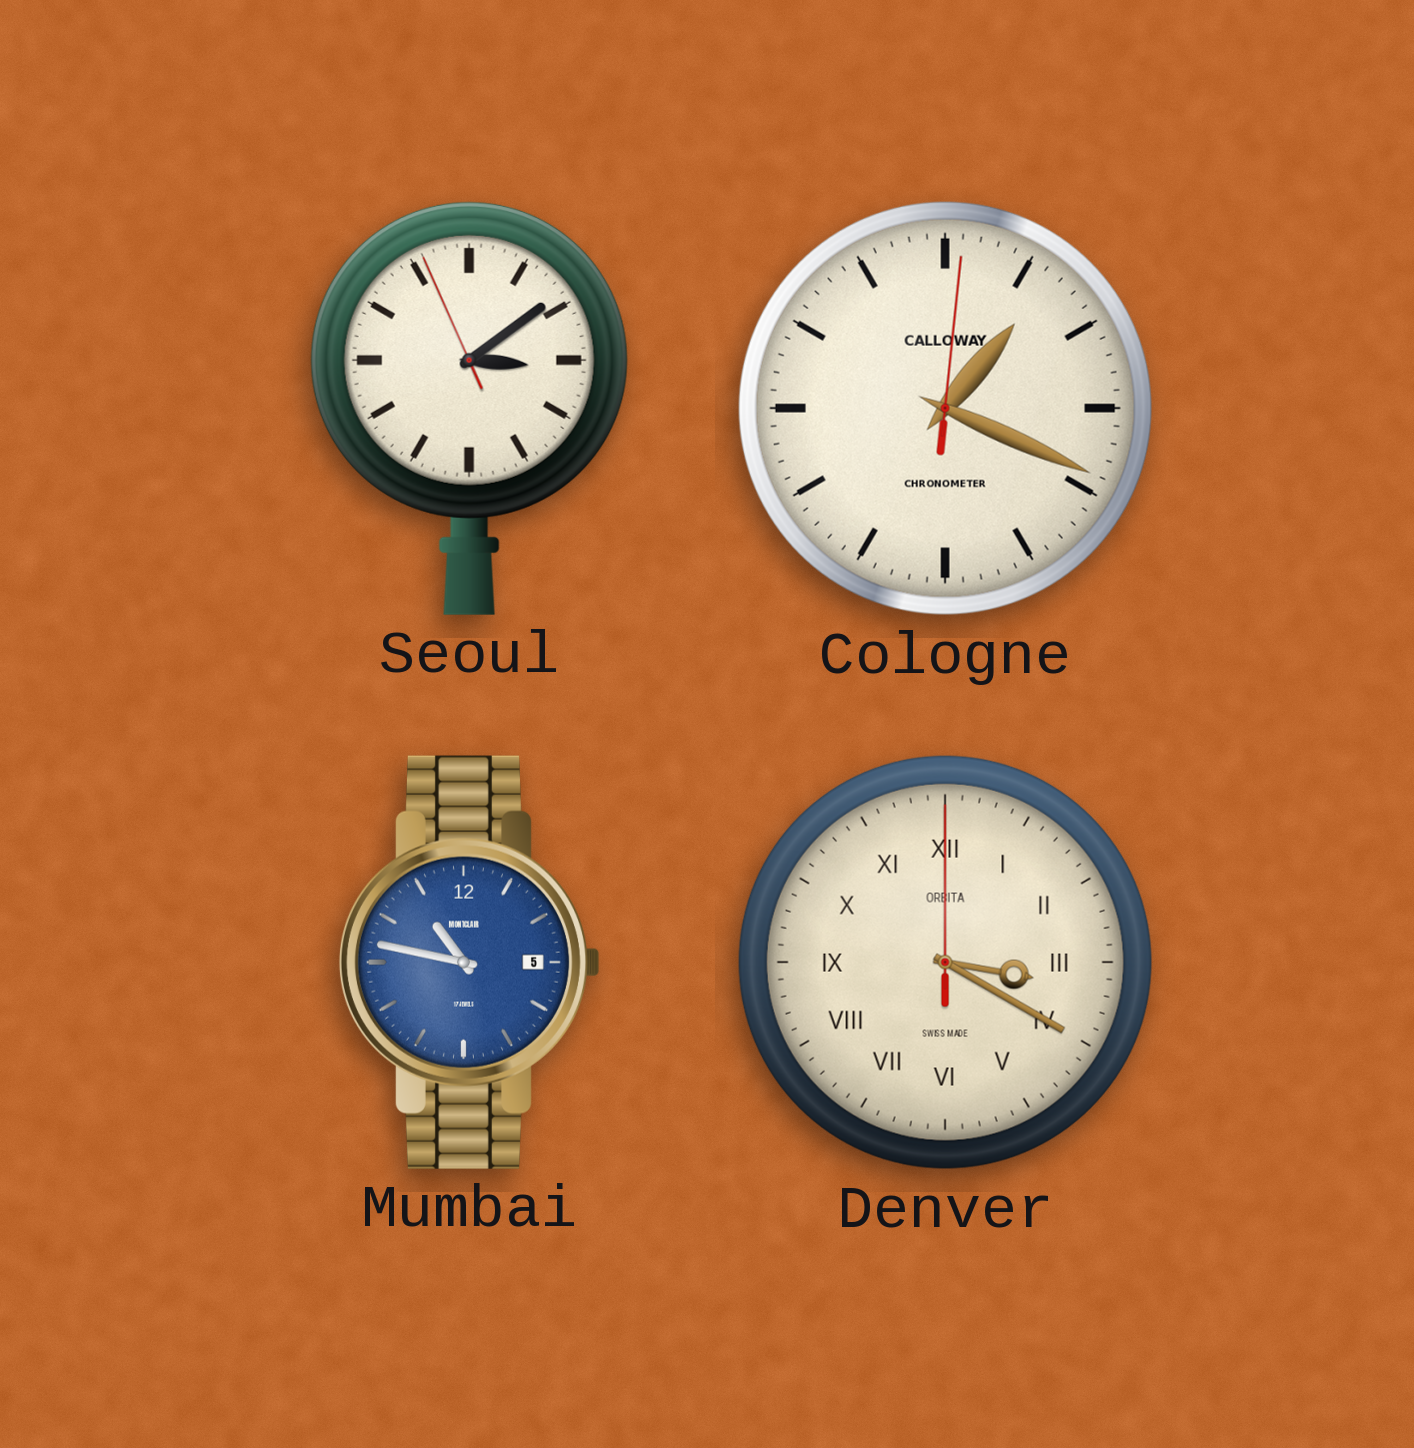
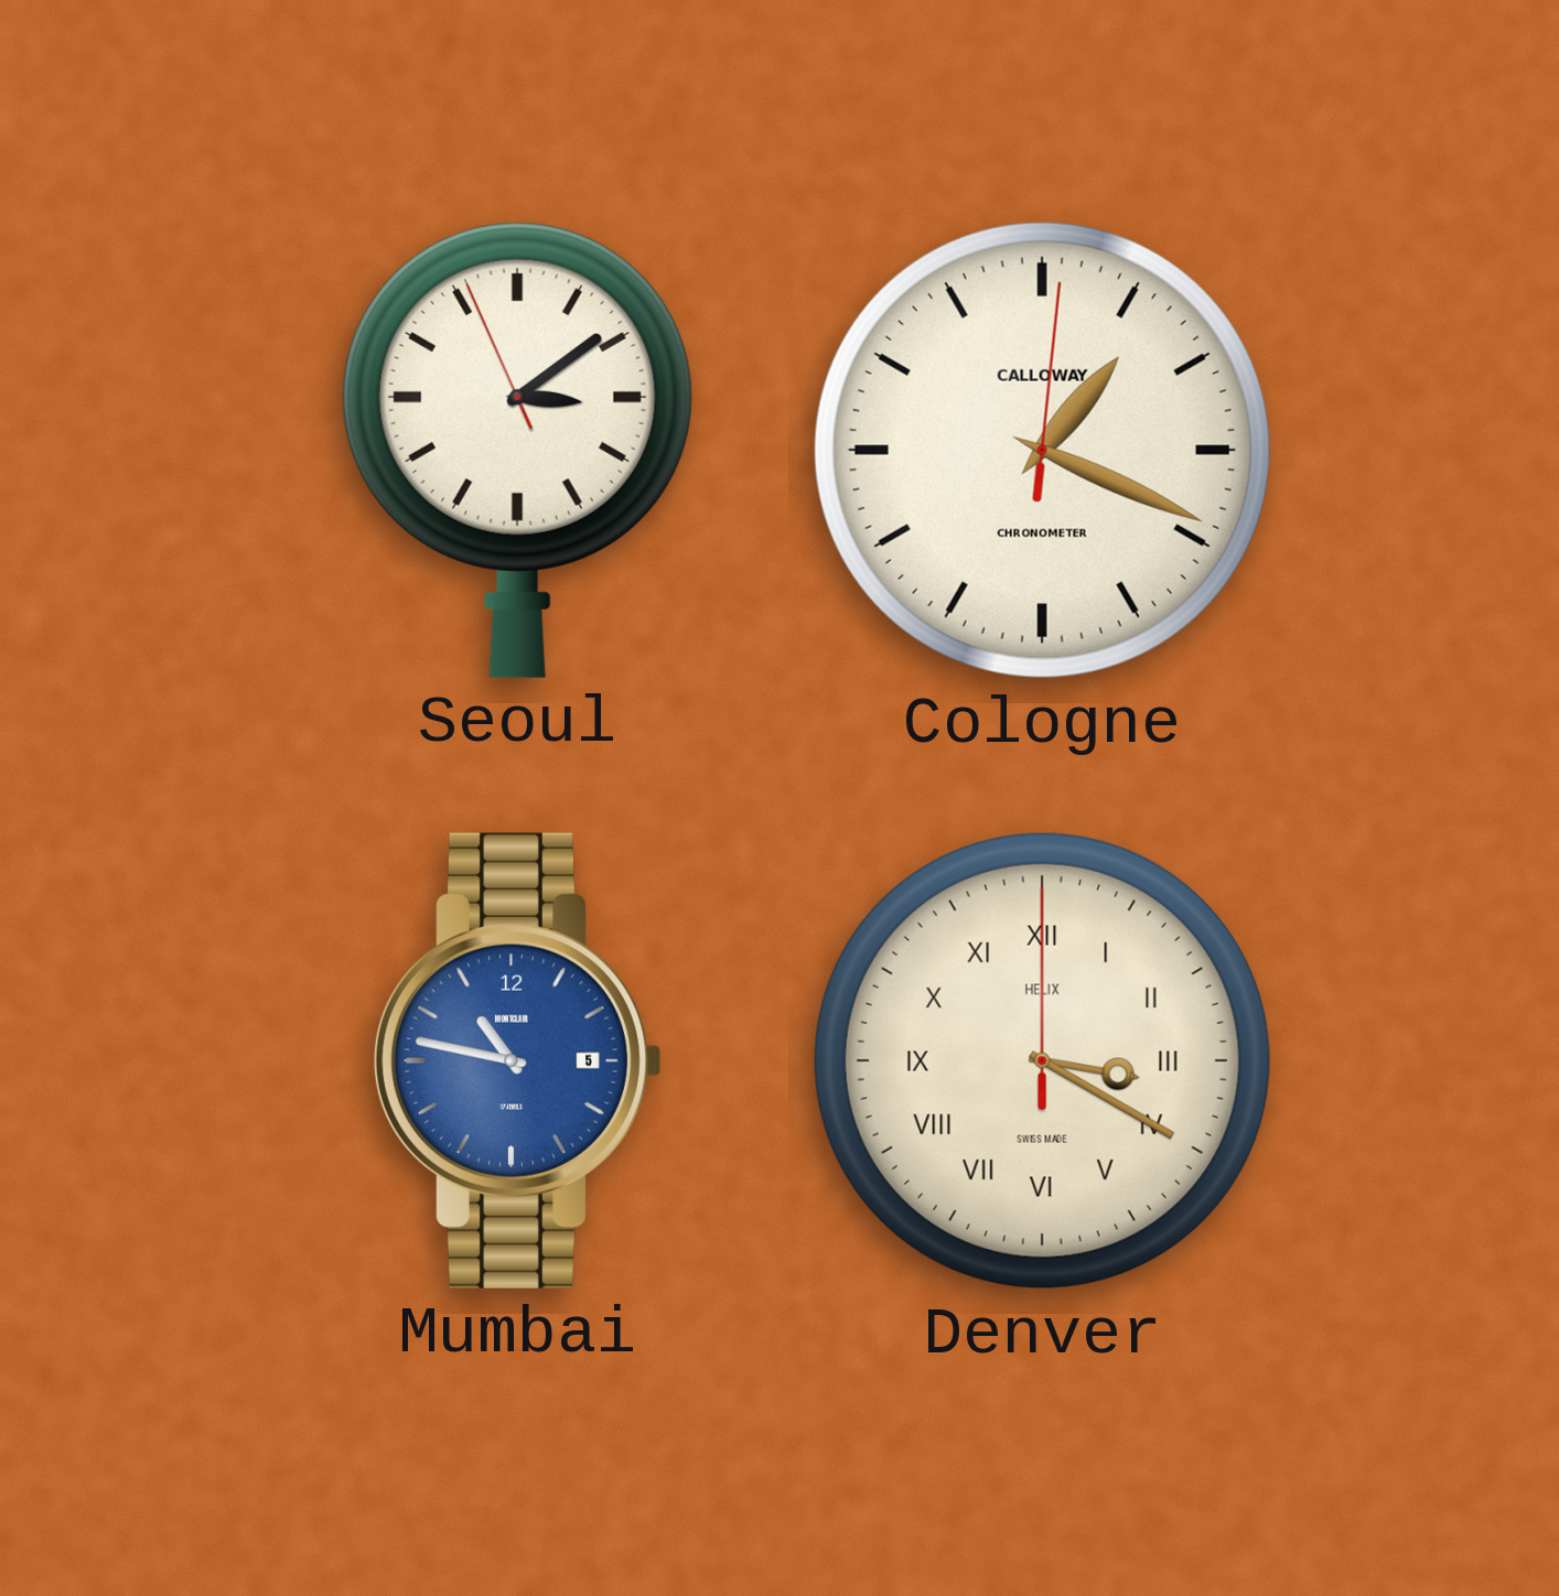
Denver brand: ORBITA -> HELIX (1042, 1060)
